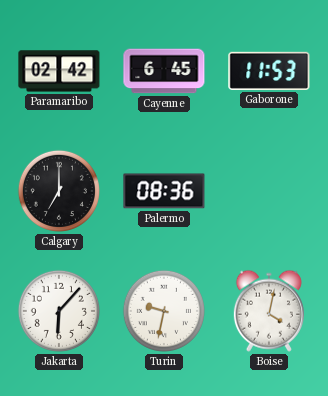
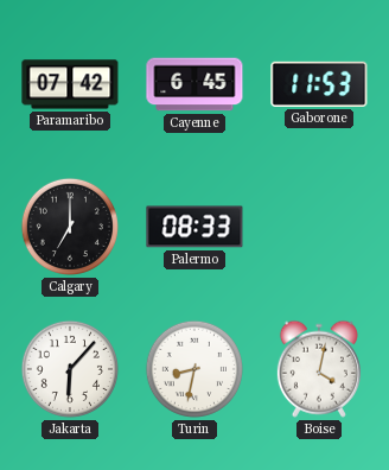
Paramaribo: 02:42 -> 07:42 (70, 84)
Palermo: 08:36 -> 08:33 (194, 227)
Turin: 9:32 -> 8:32 (194, 369)
